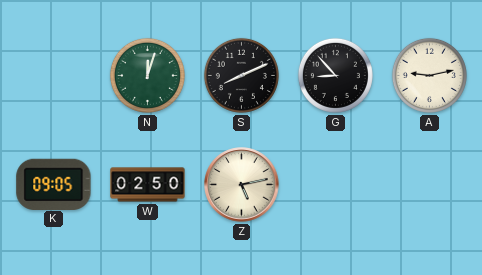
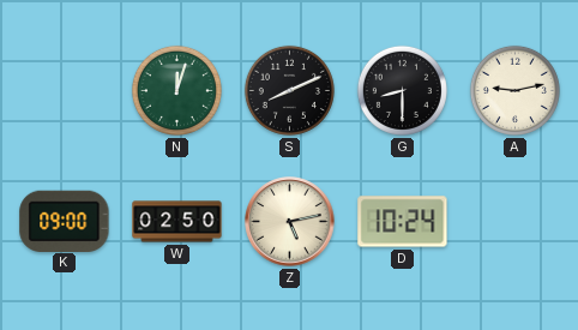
G: 8:53 -> 8:30 (402, 90)
K: 09:05 -> 09:00 (65, 221)
D: none -> 10:24 (403, 222)
